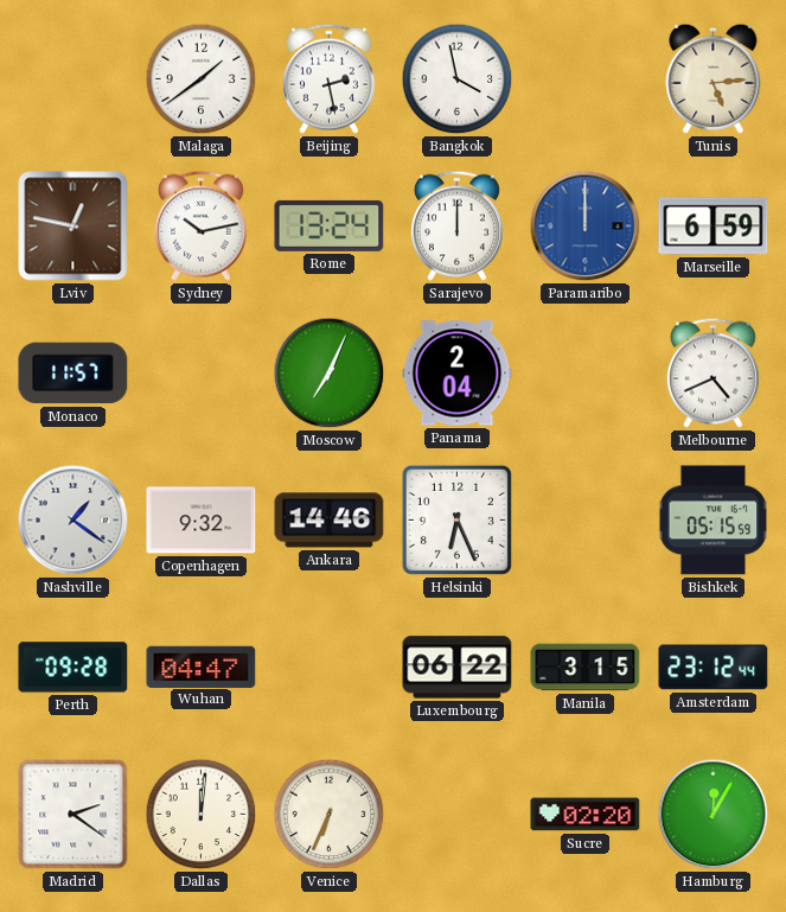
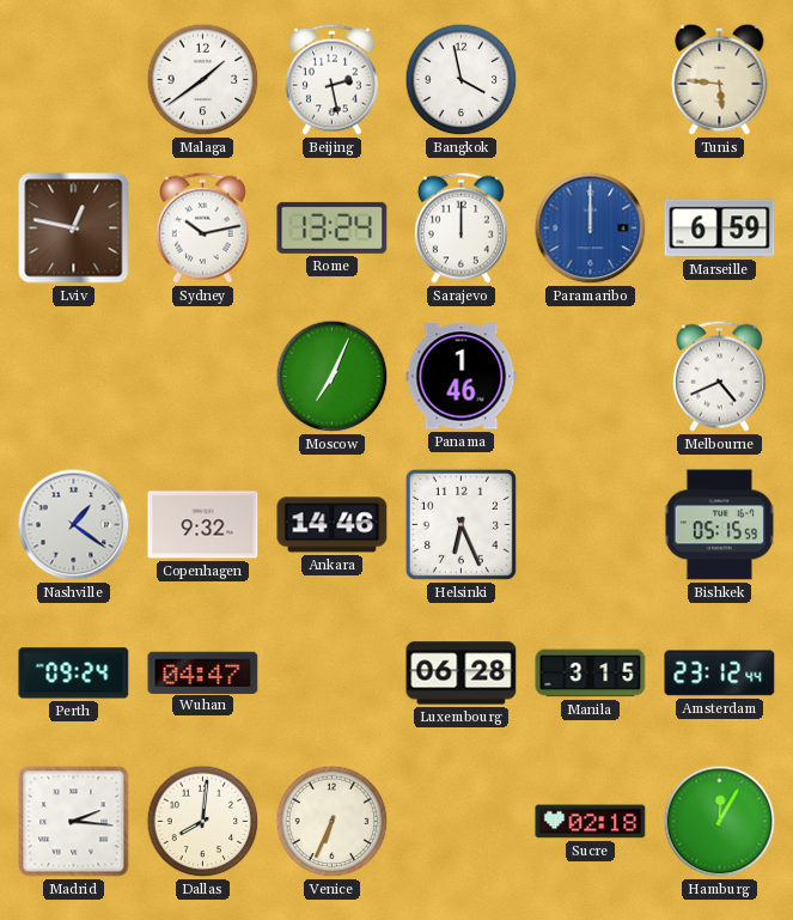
Tunis: 5:14 -> 5:46 (720, 79)
Monaco: 11:57 -> none (74, 374)
Panama: 2:04 -> 1:46 (462, 377)
Perth: 09:28 -> 09:24 (74, 674)
Luxembourg: 06:22 -> 06:28 (462, 674)
Madrid: 2:21 -> 2:16 (74, 822)
Dallas: 12:01 -> 8:01 (203, 822)
Sucre: 02:20 -> 02:18 (591, 822)
